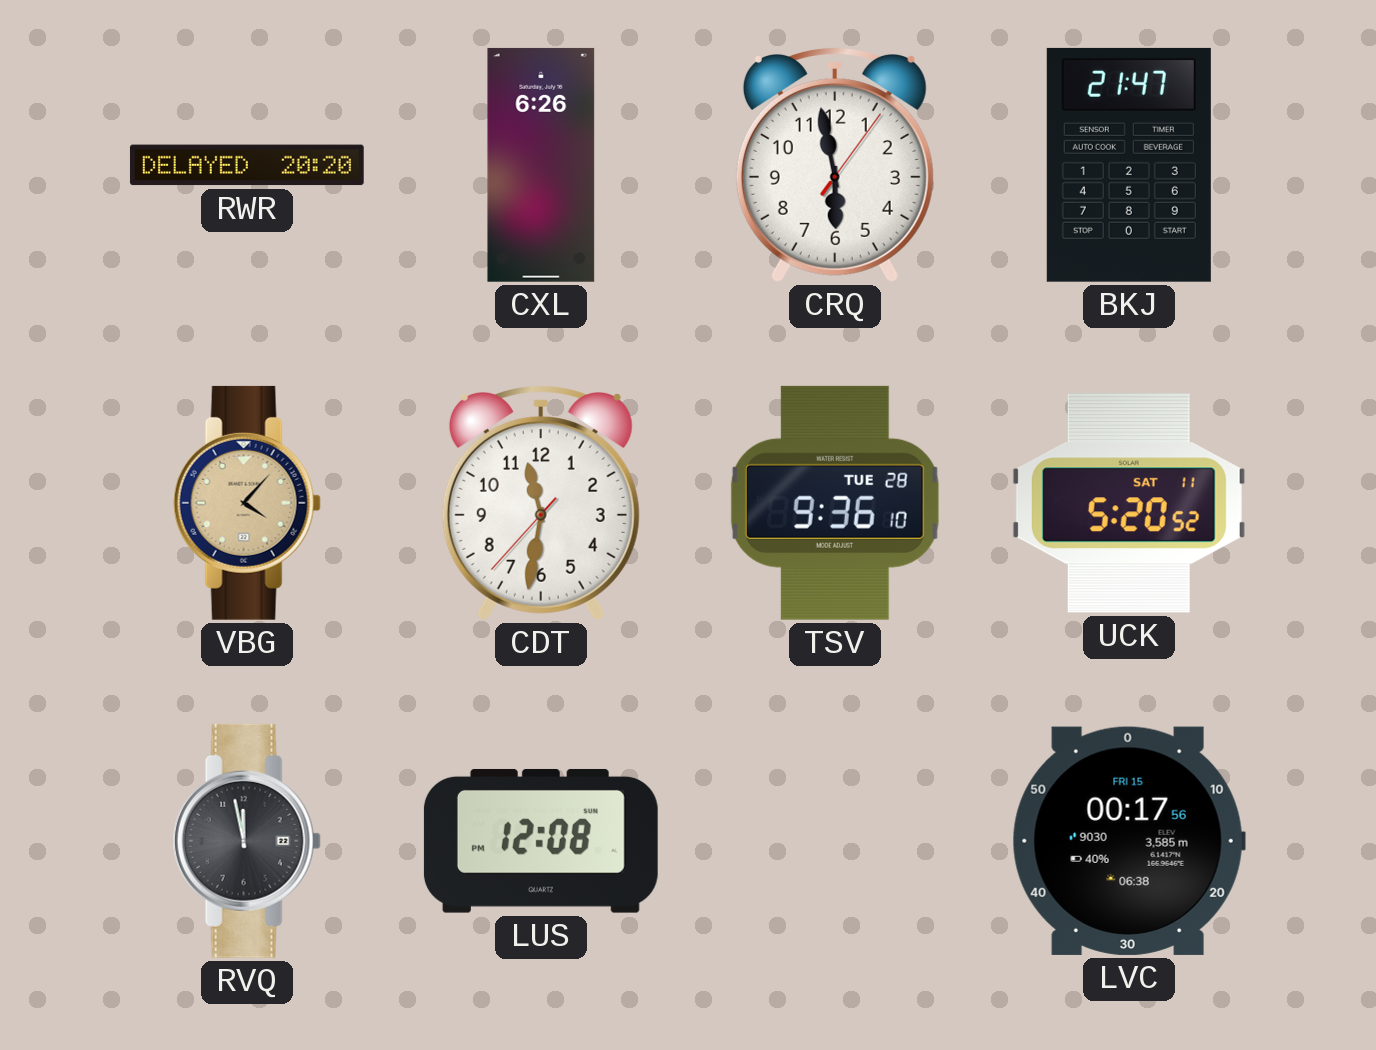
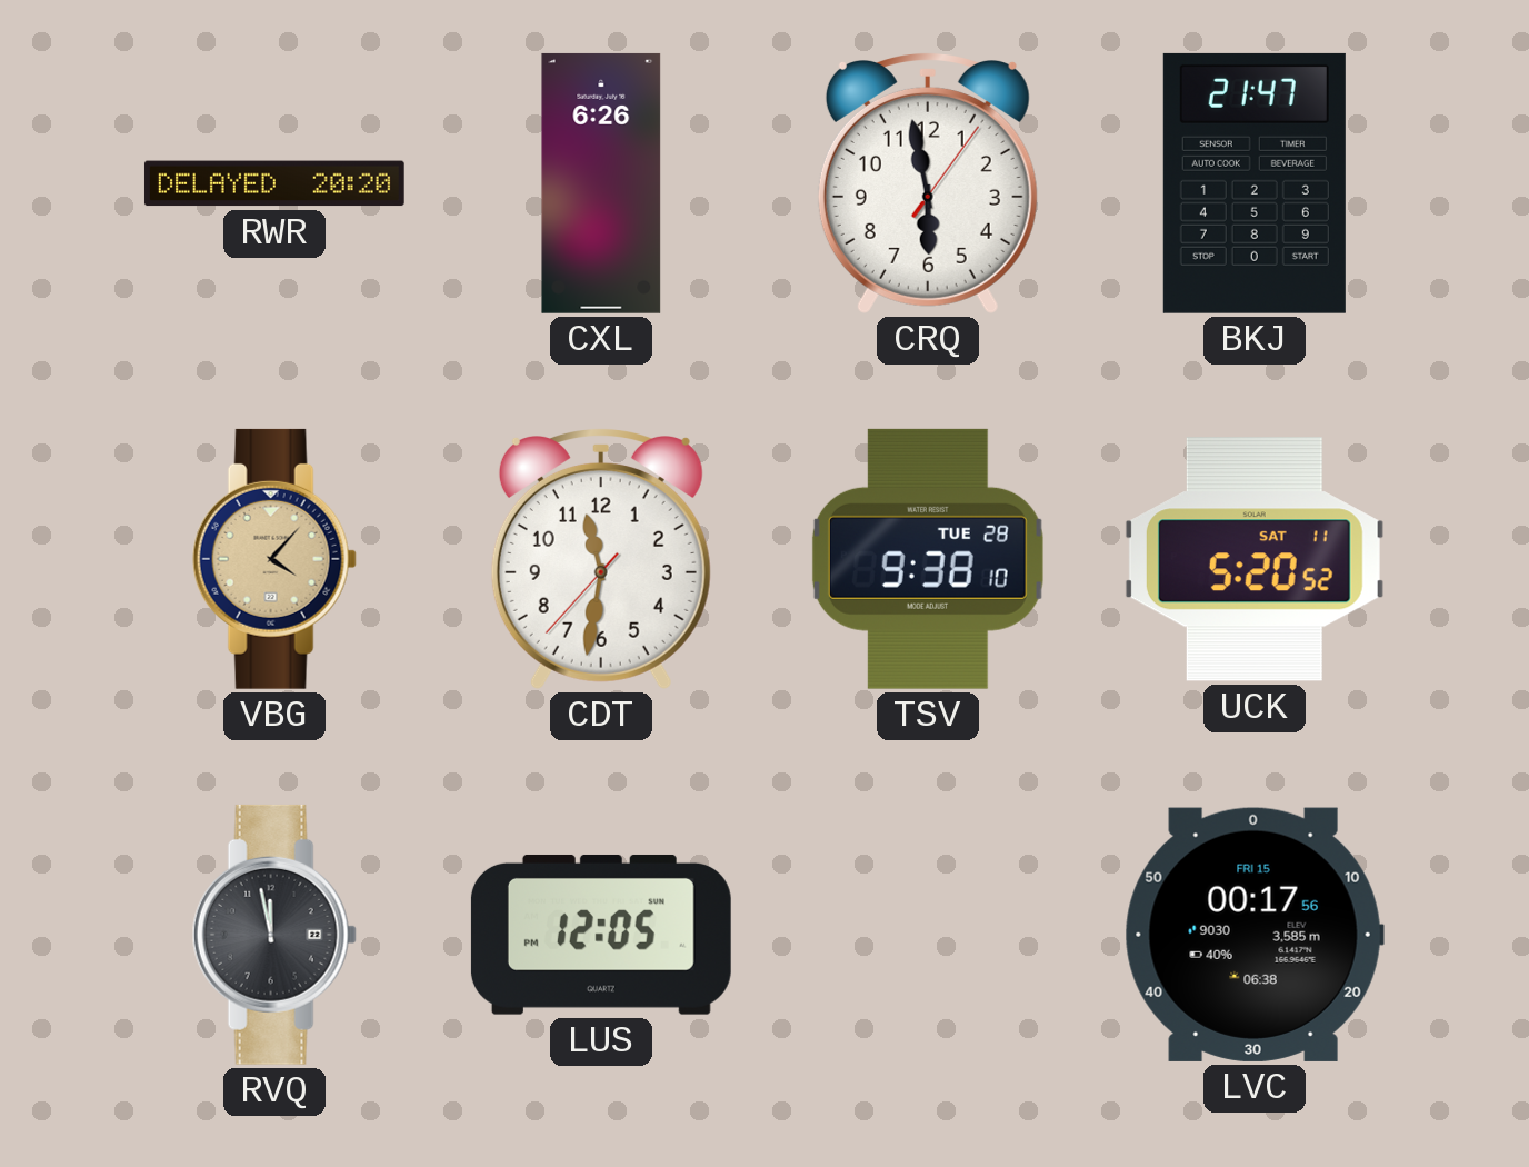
TSV: 9:36 -> 9:38 (928, 559)
LUS: 12:08 -> 12:05 (601, 935)
